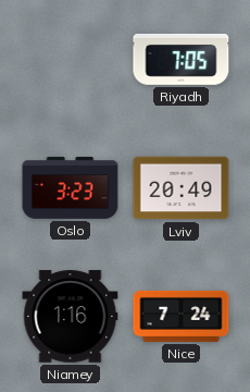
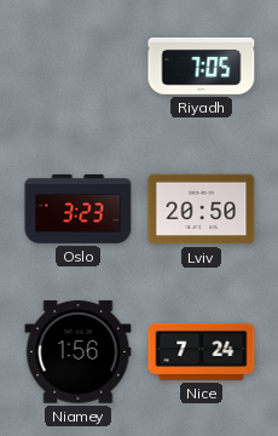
Lviv: 20:49 -> 20:50 (202, 210)
Niamey: 1:16 -> 1:56 (79, 352)
